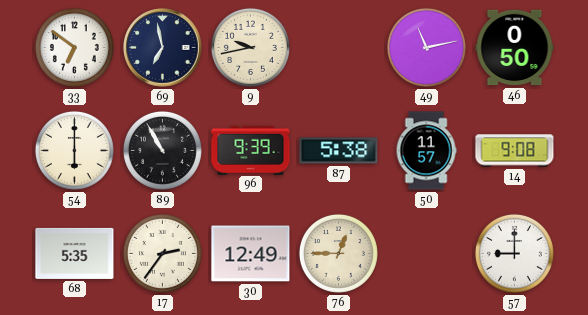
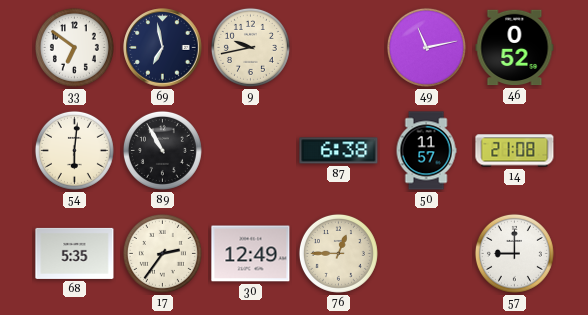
46: 0:50 -> 0:52 (515, 48)
54: 6:00 -> 6:01 (74, 150)
96: 9:39 -> none (251, 150)
87: 5:38 -> 6:38 (339, 151)
14: 9:08 -> 21:08 (515, 151)
